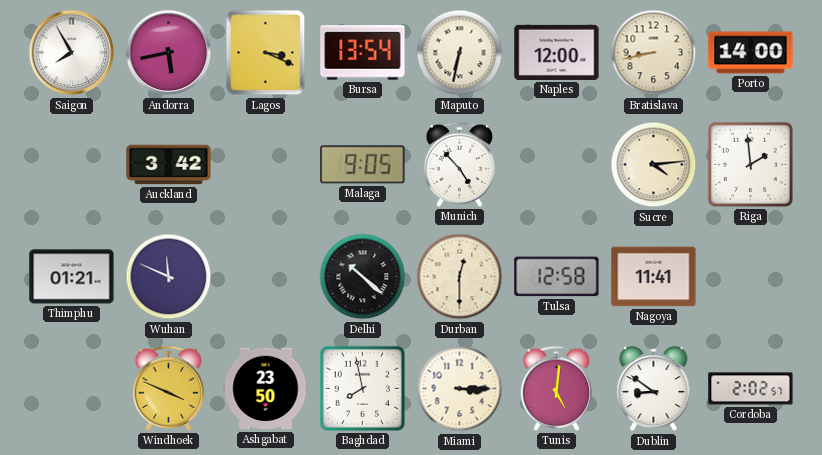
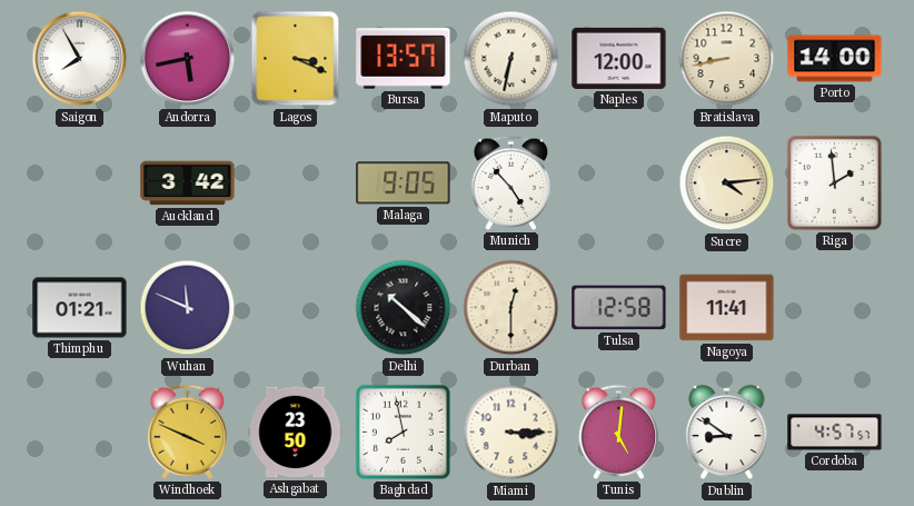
Bursa: 13:54 -> 13:57 (404, 59)
Cordoba: 2:02 -> 4:57 (835, 433)
